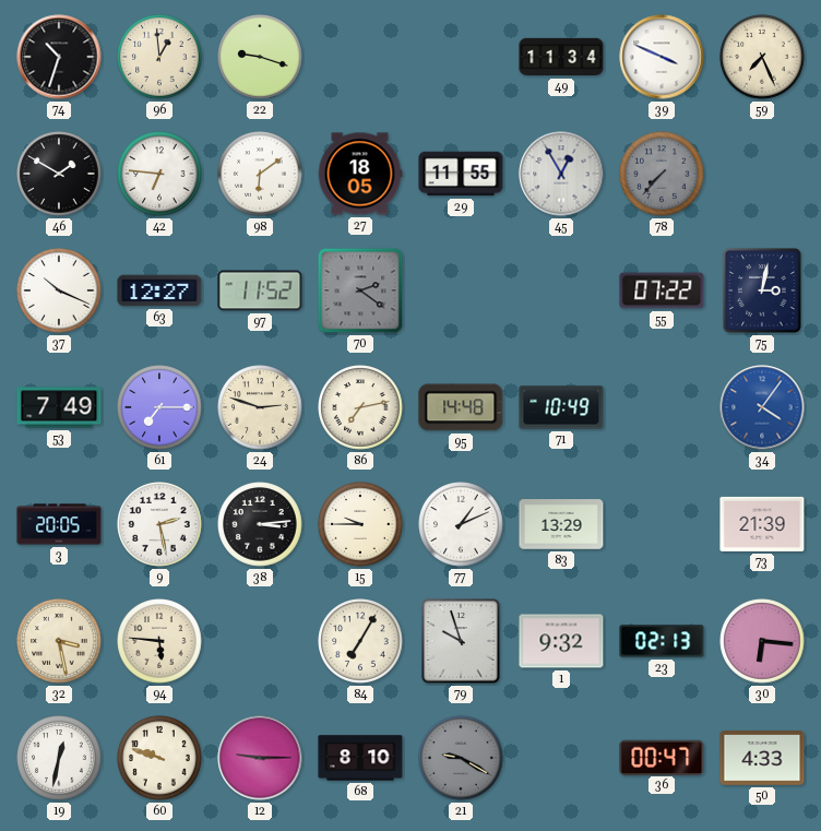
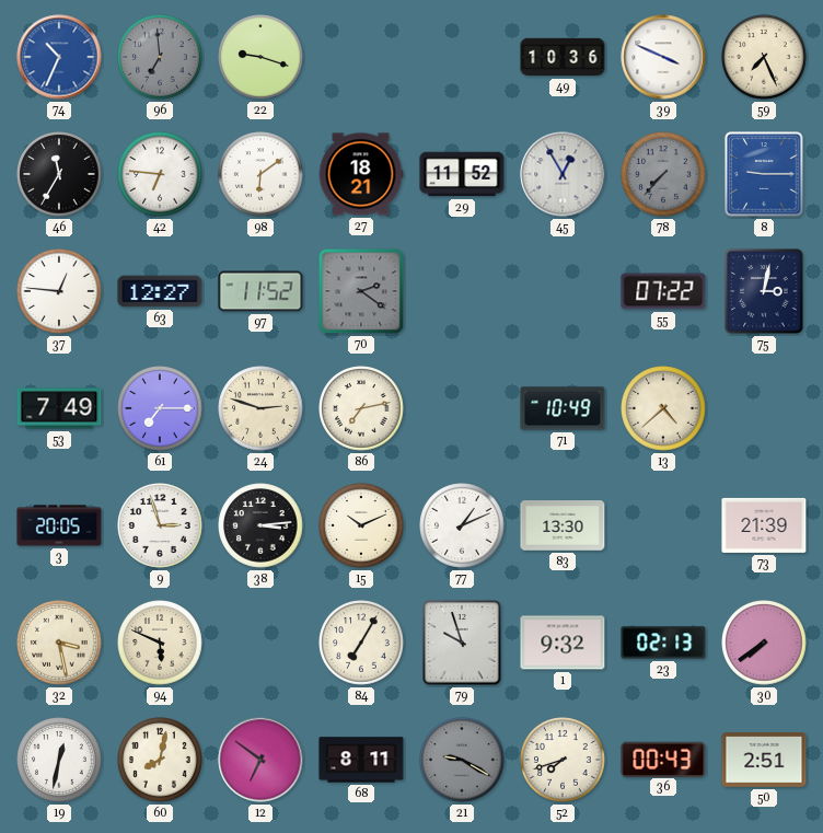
74: 10:33 -> 10:34 (59, 57)
74 dial: black -> blue (59, 57)
96: 12:59 -> 6:59 (160, 57)
96 dial: cream -> grey (160, 57)
49: 11:34 -> 10:36 (563, 57)
46: 1:50 -> 11:35 (59, 174)
27: 18:05 -> 18:21 (361, 174)
29: 11:55 -> 11:52 (462, 174)
8: none -> 9:15 (764, 174)
37: 10:19 -> 12:46 (59, 291)
95: 14:48 -> none (461, 407)
13: none -> 4:38 (663, 408)
34: 4:06 -> none (762, 407)
9: 2:28 -> 2:57 (160, 525)
15: 9:45 -> 10:11 (361, 525)
83: 13:29 -> 13:30 (563, 525)
94: 5:46 -> 5:49 (160, 643)
30: 6:16 -> 7:39 (764, 643)
60: 9:48 -> 8:02 (160, 760)
12: 9:15 -> 6:51 (260, 760)
68: 8:10 -> 8:11 (361, 760)
52: none -> 7:42 (563, 760)
36: 00:47 -> 00:43 (663, 759)
50: 4:33 -> 2:51 (764, 760)
